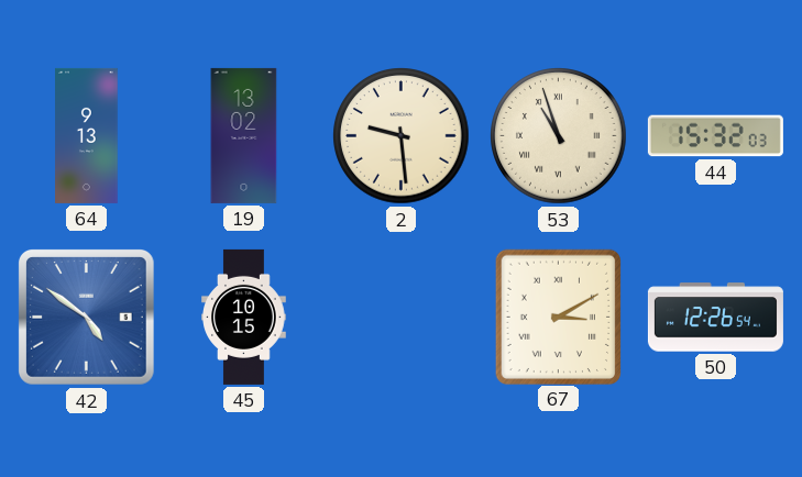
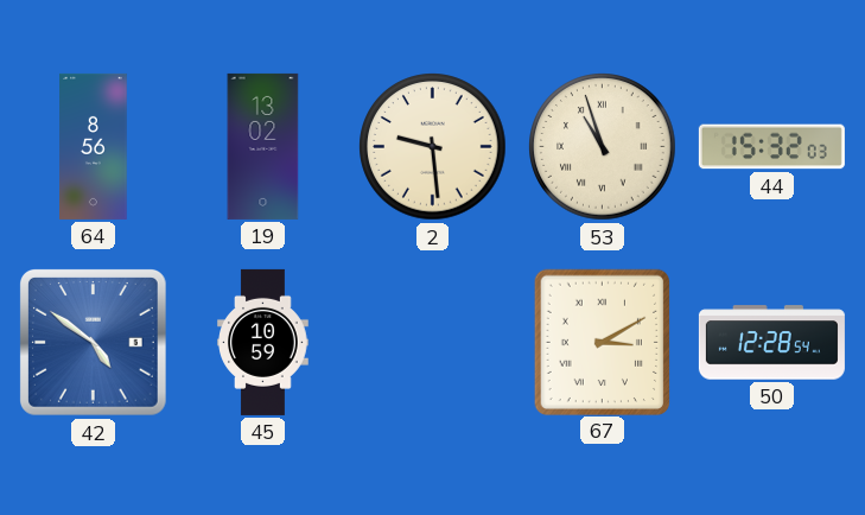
64: 9:13 -> 8:56 (94, 146)
45: 10:15 -> 10:59 (263, 342)
50: 12:26 -> 12:28 (771, 343)
